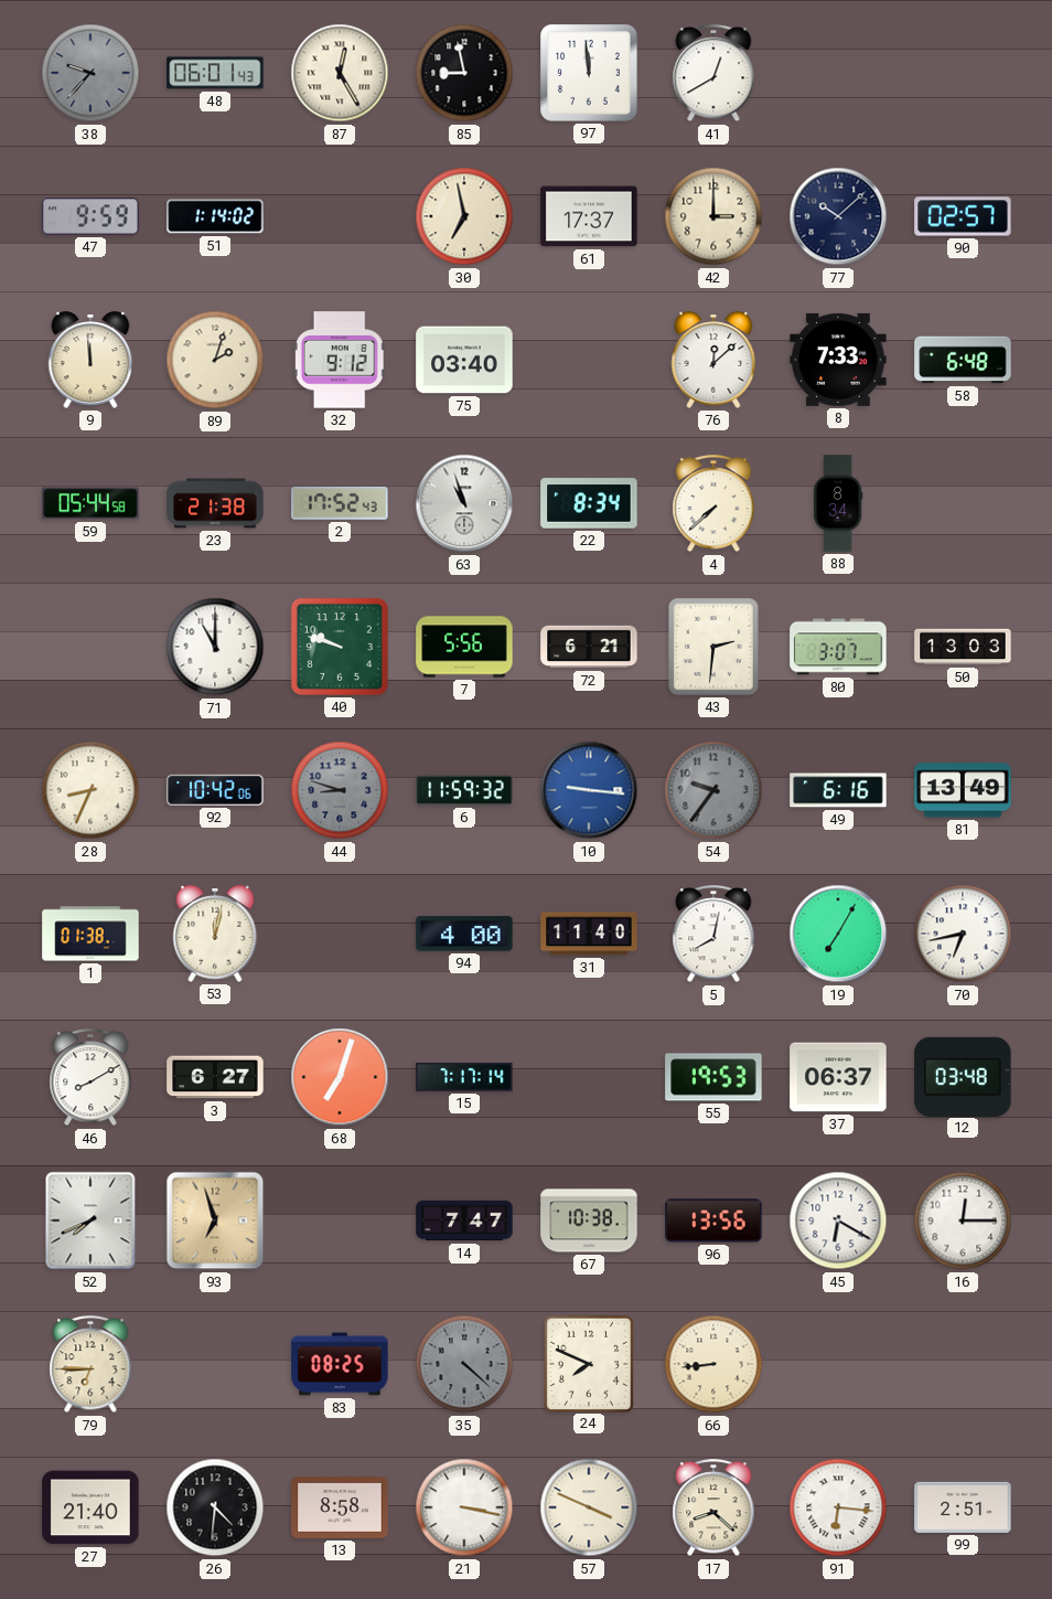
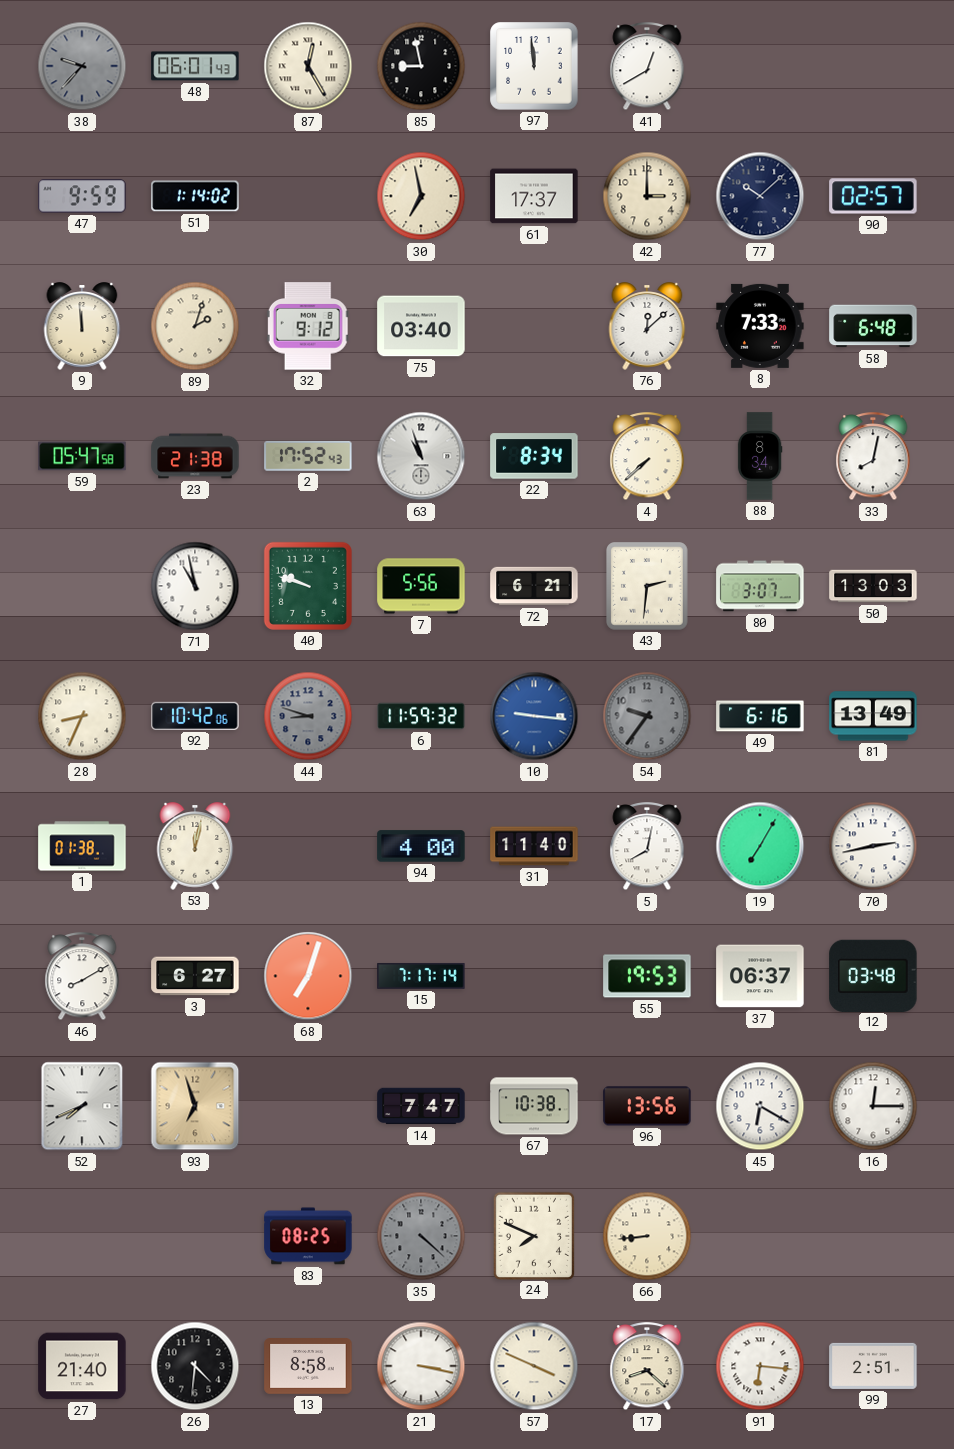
59: 05:44 -> 05:47 (82, 456)
33: none -> 8:02 (873, 457)
71: 11:00 -> 10:58 (195, 586)
70: 6:43 -> 2:43 (873, 846)
79: 6:45 -> none (90, 1365)
